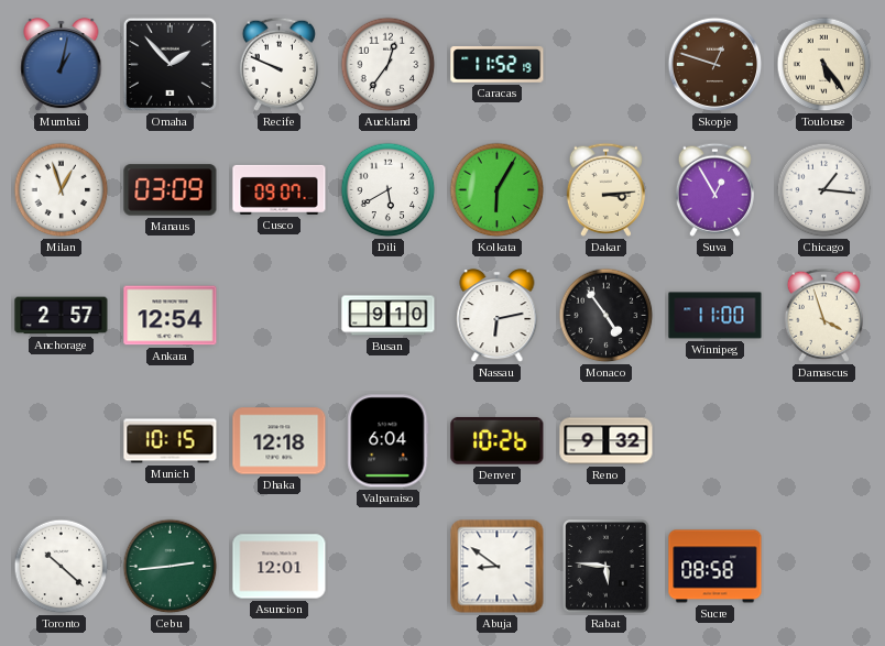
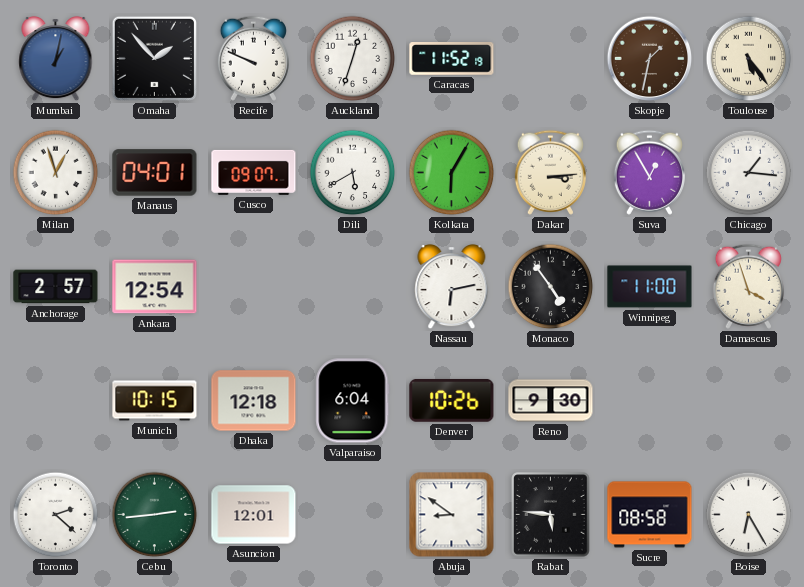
Auckland: 12:36 -> 12:33 (353, 59)
Skopje: 12:48 -> 1:32 (650, 59)
Manaus: 03:09 -> 04:01 (155, 173)
Busan: 9:10 -> none (389, 316)
Reno: 9:32 -> 9:30 (551, 401)
Toronto: 10:22 -> 2:22 (56, 515)
Boise: none -> 6:25 (749, 515)
